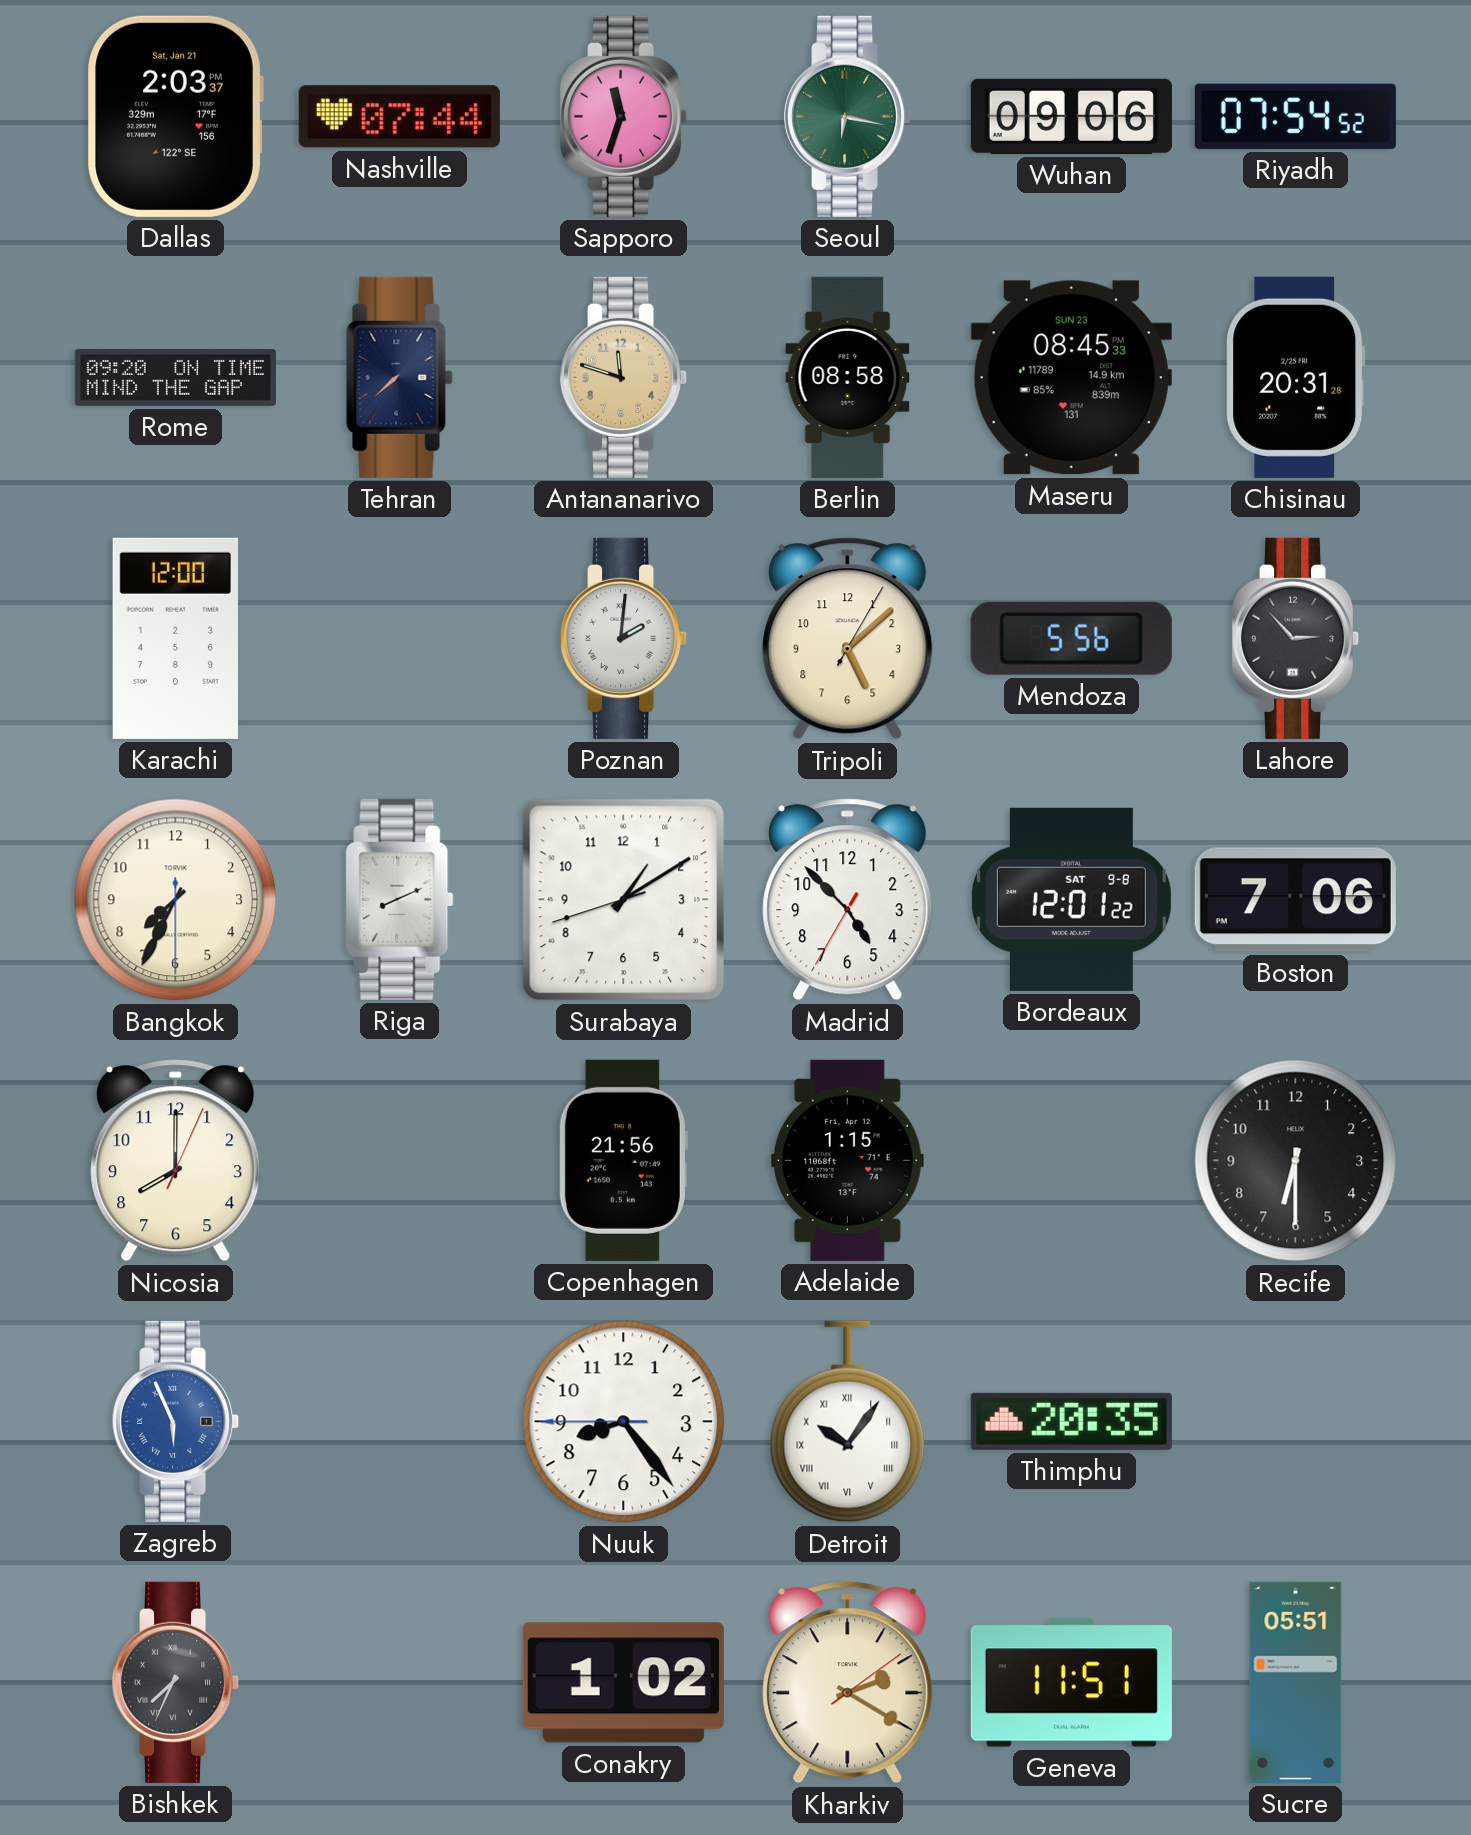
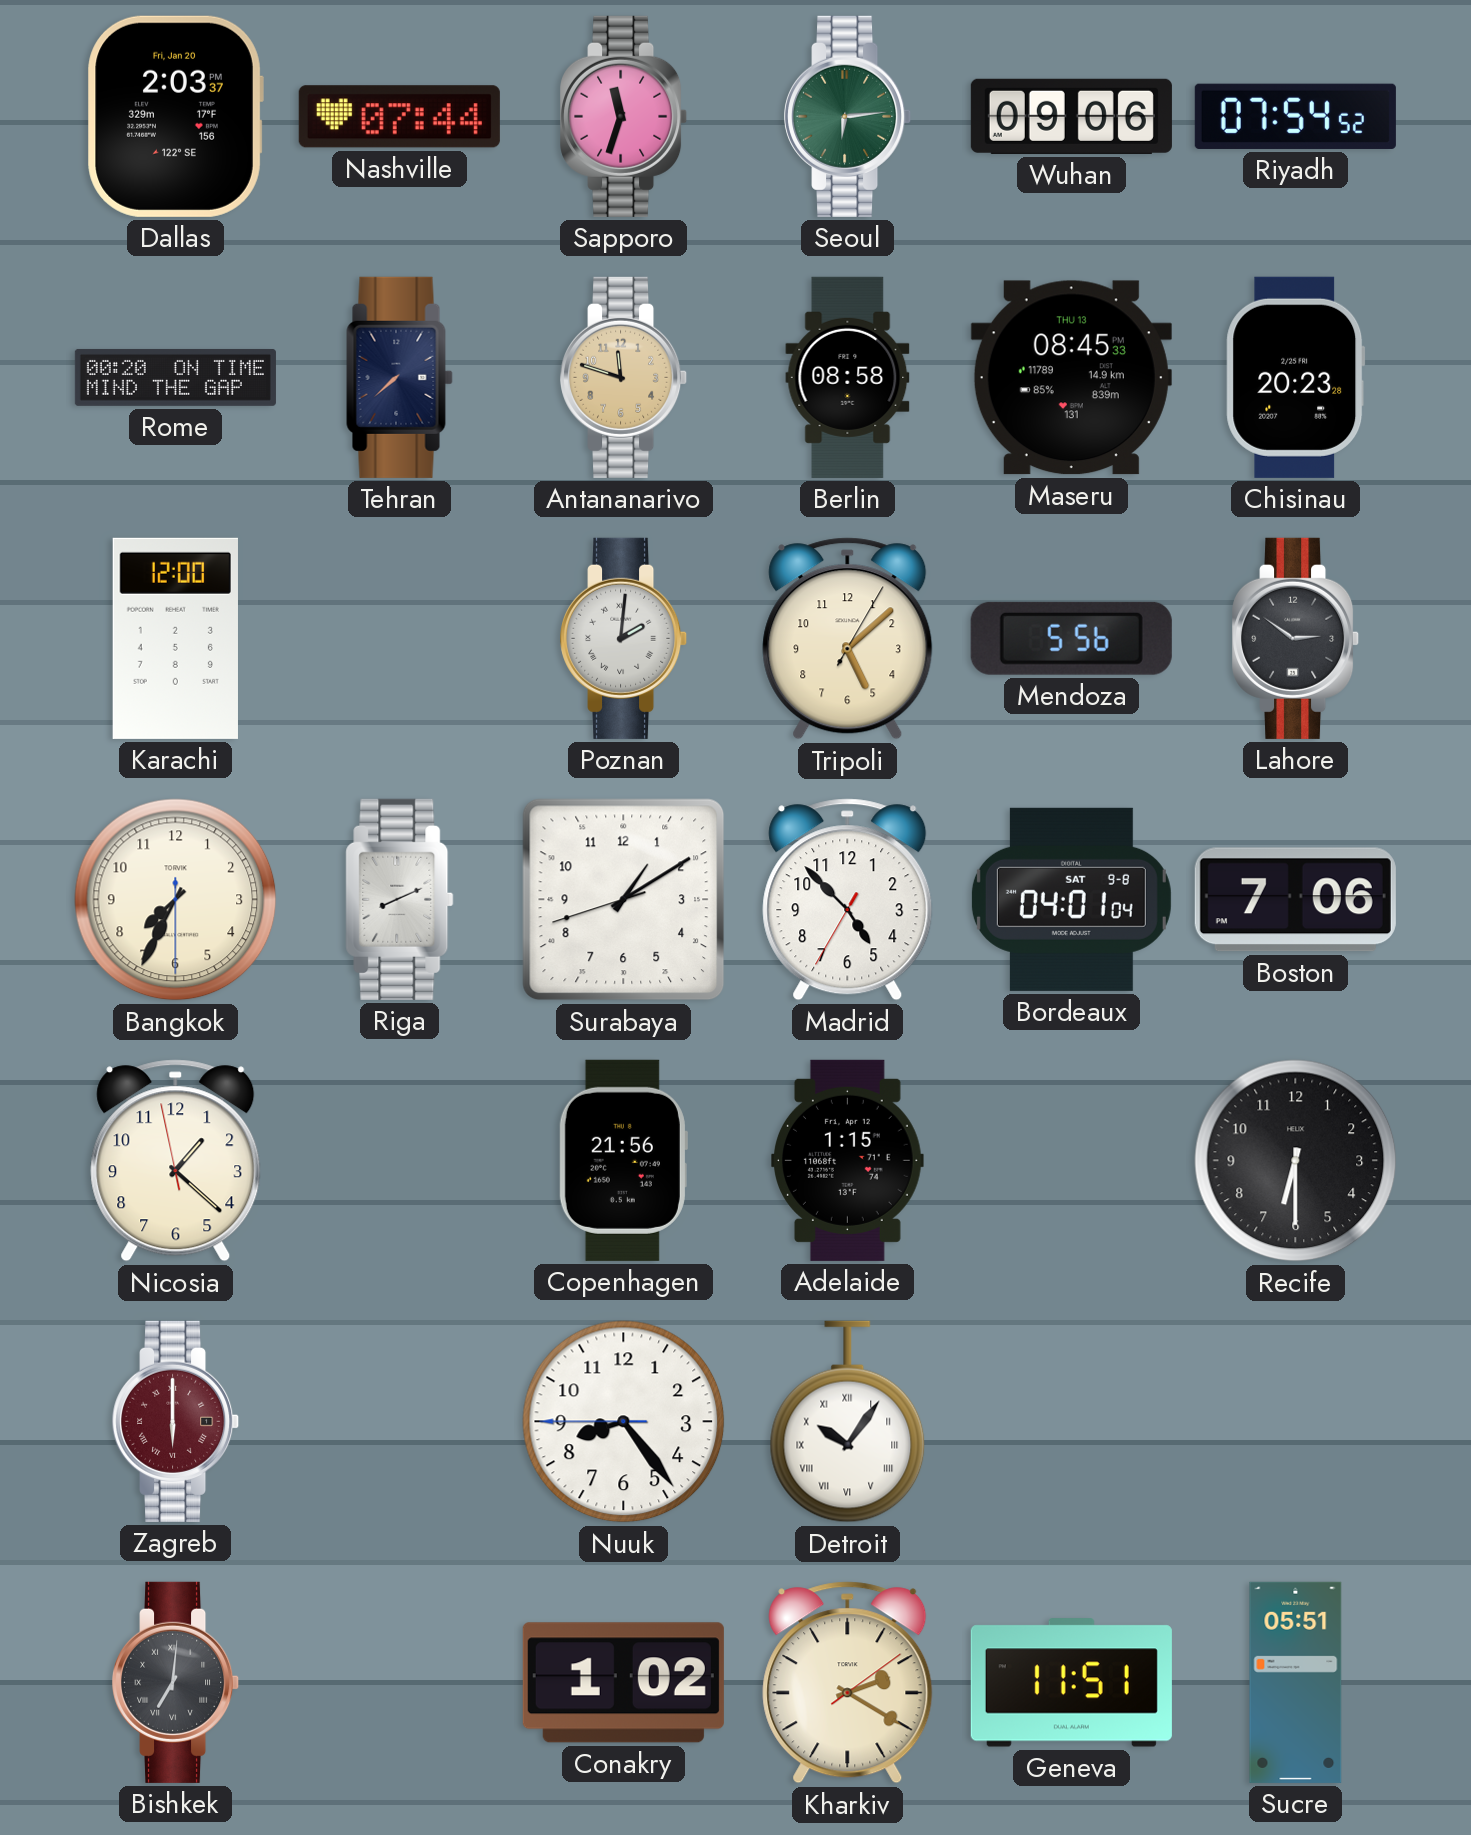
Dallas date: Sat, Jan 21 -> Fri, Jan 20 (175, 116)
Seoul: 6:17 -> 6:14 (848, 116)
Rome: 09:20 -> 00:20 (175, 377)
Maseru date: SUN 23 -> THU 13 (1071, 378)
Chisinau: 20:31 -> 20:23 (1296, 377)
Lahore: 2:53 -> 2:51 (1296, 638)
Bordeaux: 12:01 -> 04:01 (1071, 899)
Nicosia: 8:00 -> 1:21 (176, 1161)
Zagreb: 5:56 -> 6:00 (176, 1421)
Zagreb dial: blue -> burgundy (176, 1421)
Thimphu: 20:35 -> none (1071, 1421)
Bishkek: 7:34 -> 7:01 (176, 1682)
